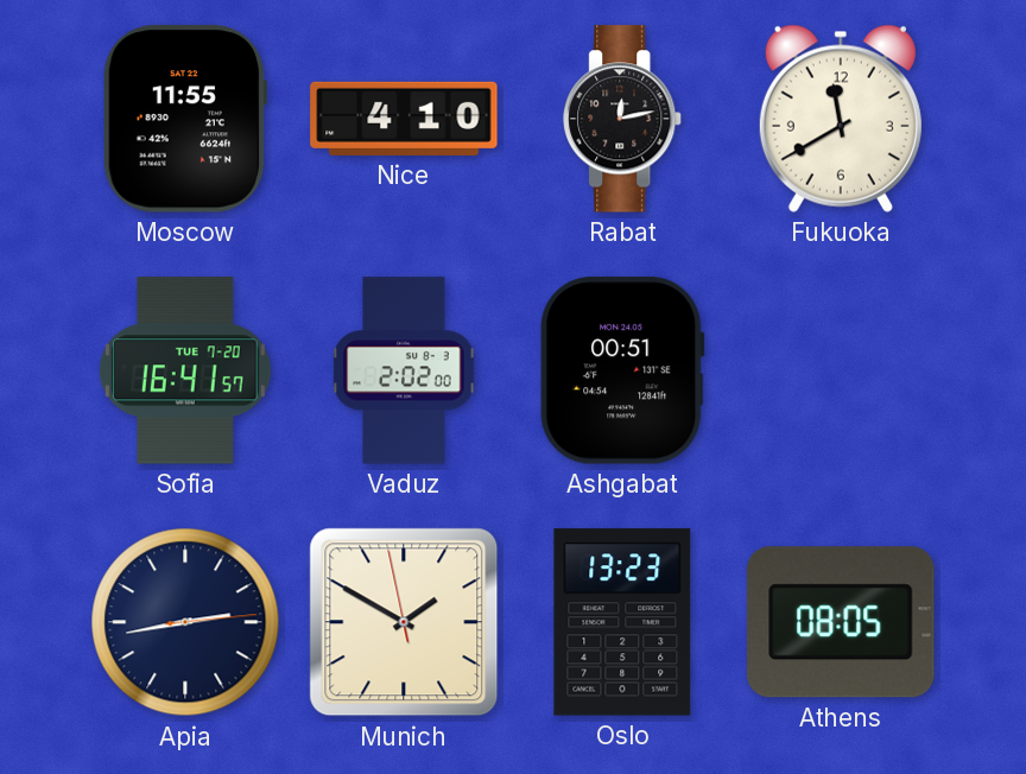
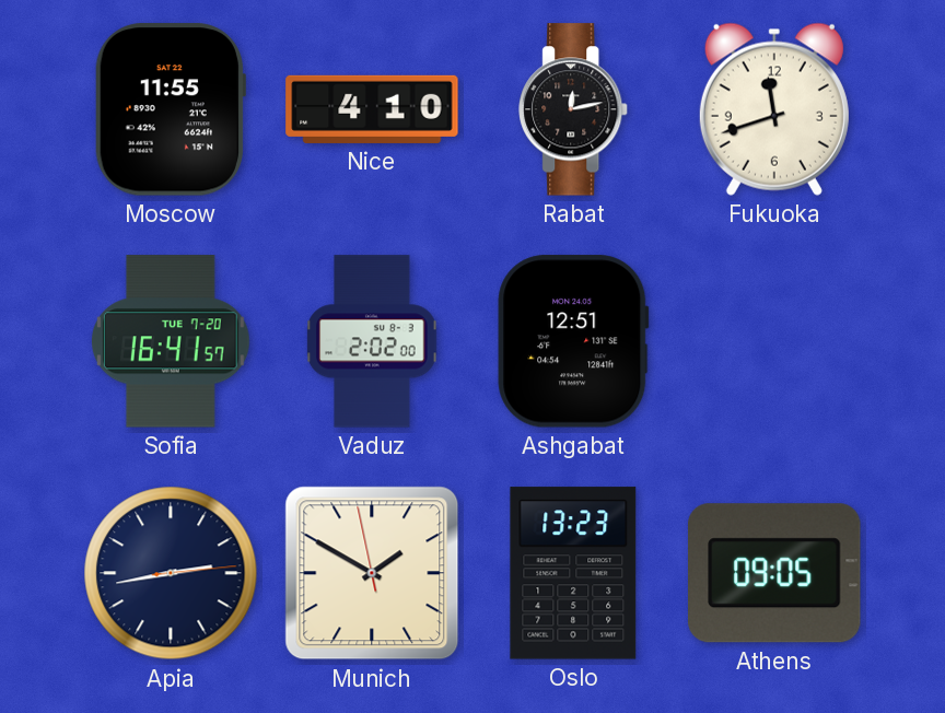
Fukuoka: 11:40 -> 11:42 (774, 109)
Ashgabat: 00:51 -> 12:51 (573, 341)
Athens: 08:05 -> 09:05 (775, 573)
